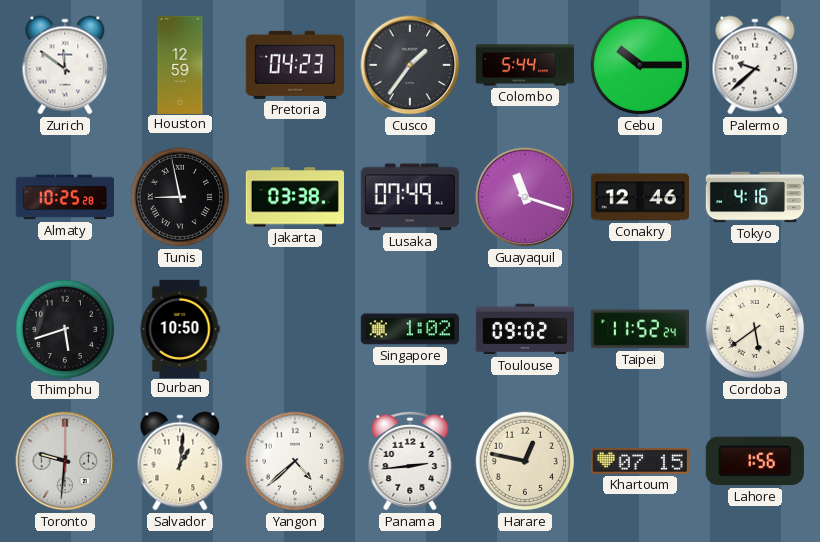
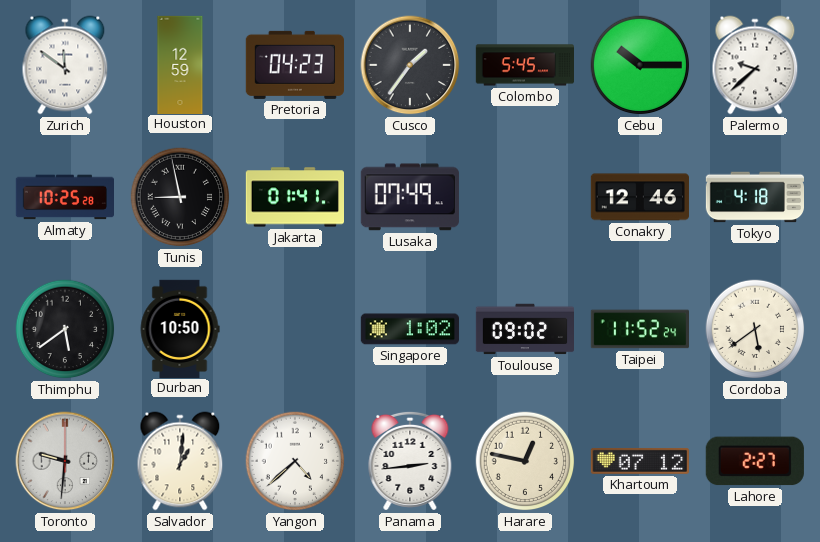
Colombo: 5:44 -> 5:45 (524, 65)
Jakarta: 03:38 -> 01:41 (294, 197)
Guayaquil: 11:18 -> none (525, 197)
Tokyo: 4:16 -> 4:18 (754, 197)
Thimphu: 5:42 -> 5:39 (65, 329)
Khartoum: 07:15 -> 07:12 (639, 461)
Lahore: 1:56 -> 2:27 (755, 461)
